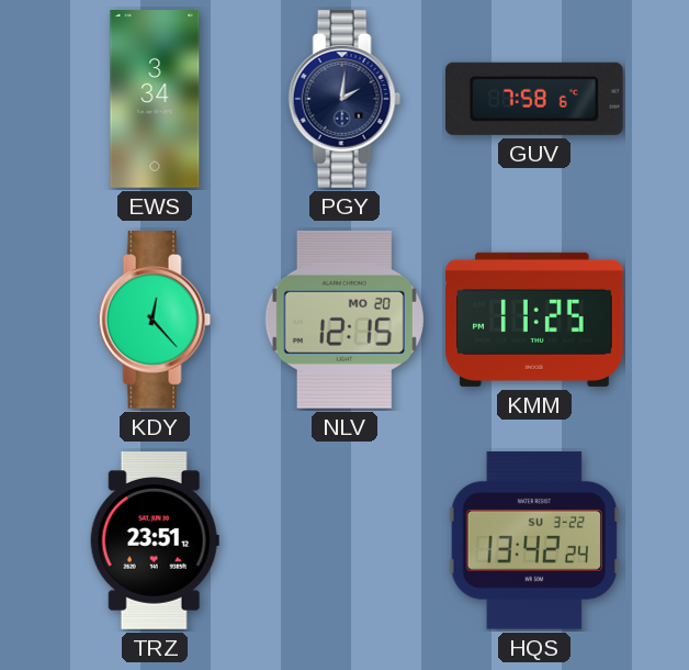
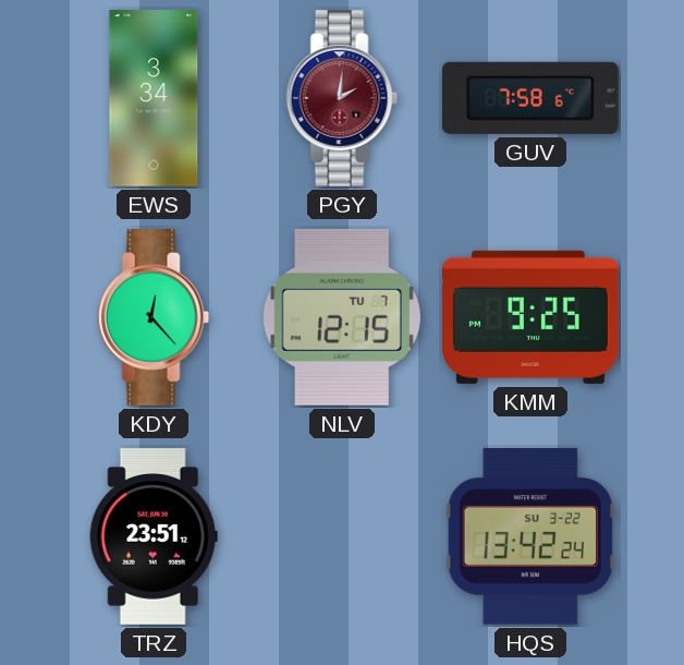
PGY dial: navy -> burgundy (342, 99)
NLV date: MO 20 -> TU 7 (342, 317)
KMM: 11:25 -> 9:25 (532, 317)
